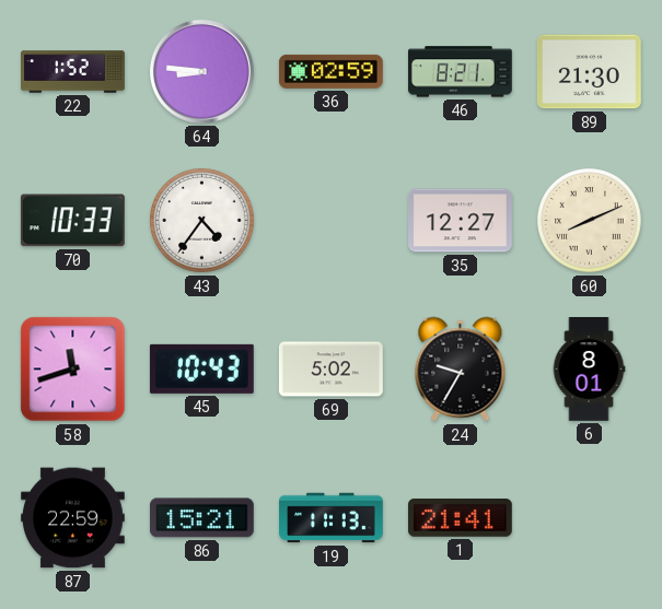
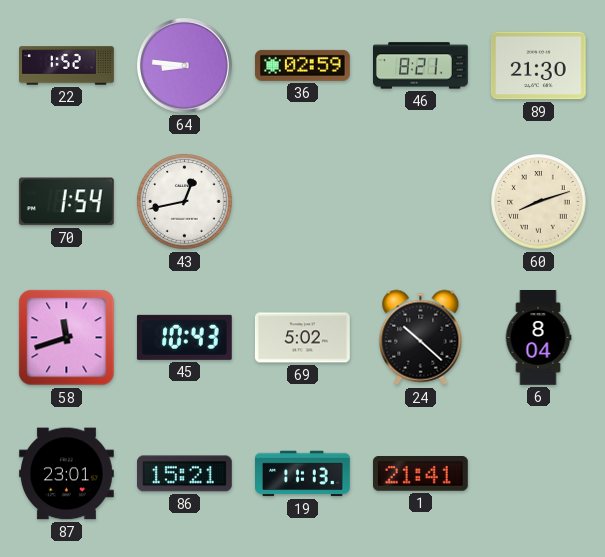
70: 10:33 -> 1:54 (66, 202)
43: 4:36 -> 12:43 (185, 202)
35: 12:27 -> none (461, 221)
60: 8:11 -> 8:12 (539, 202)
24: 9:35 -> 10:22 (421, 338)
6: 8:01 -> 8:04 (538, 338)
87: 22:59 -> 23:01 (67, 474)
